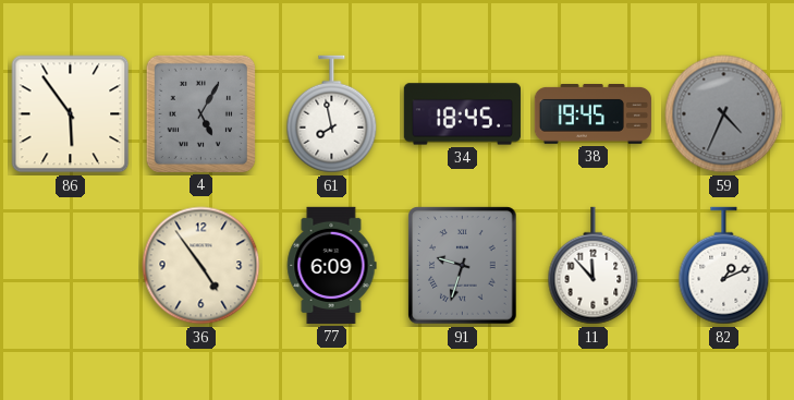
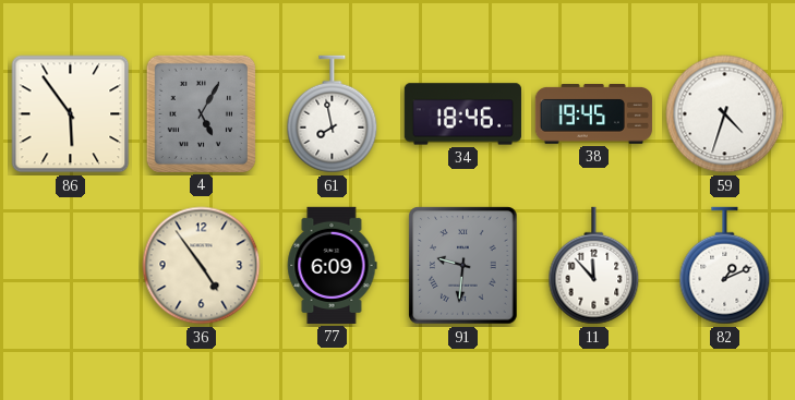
34: 18:45 -> 18:46 (462, 114)
59: 4:34 -> 4:33 (725, 114)
59 dial: grey -> white (725, 114)
91: 9:33 -> 9:31 (463, 266)
